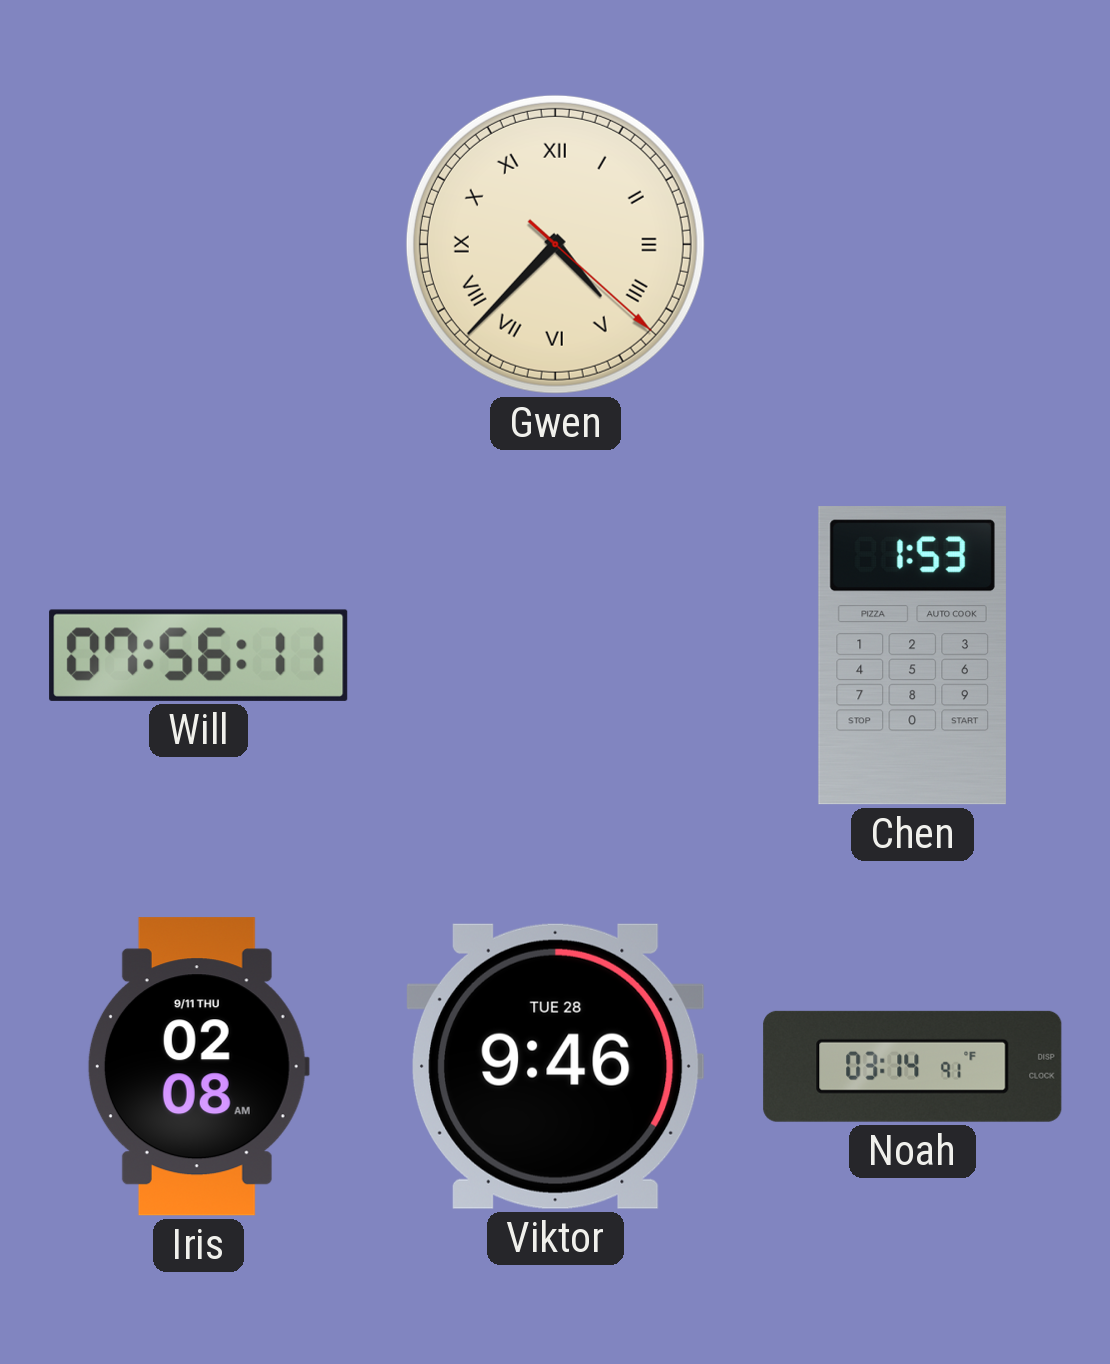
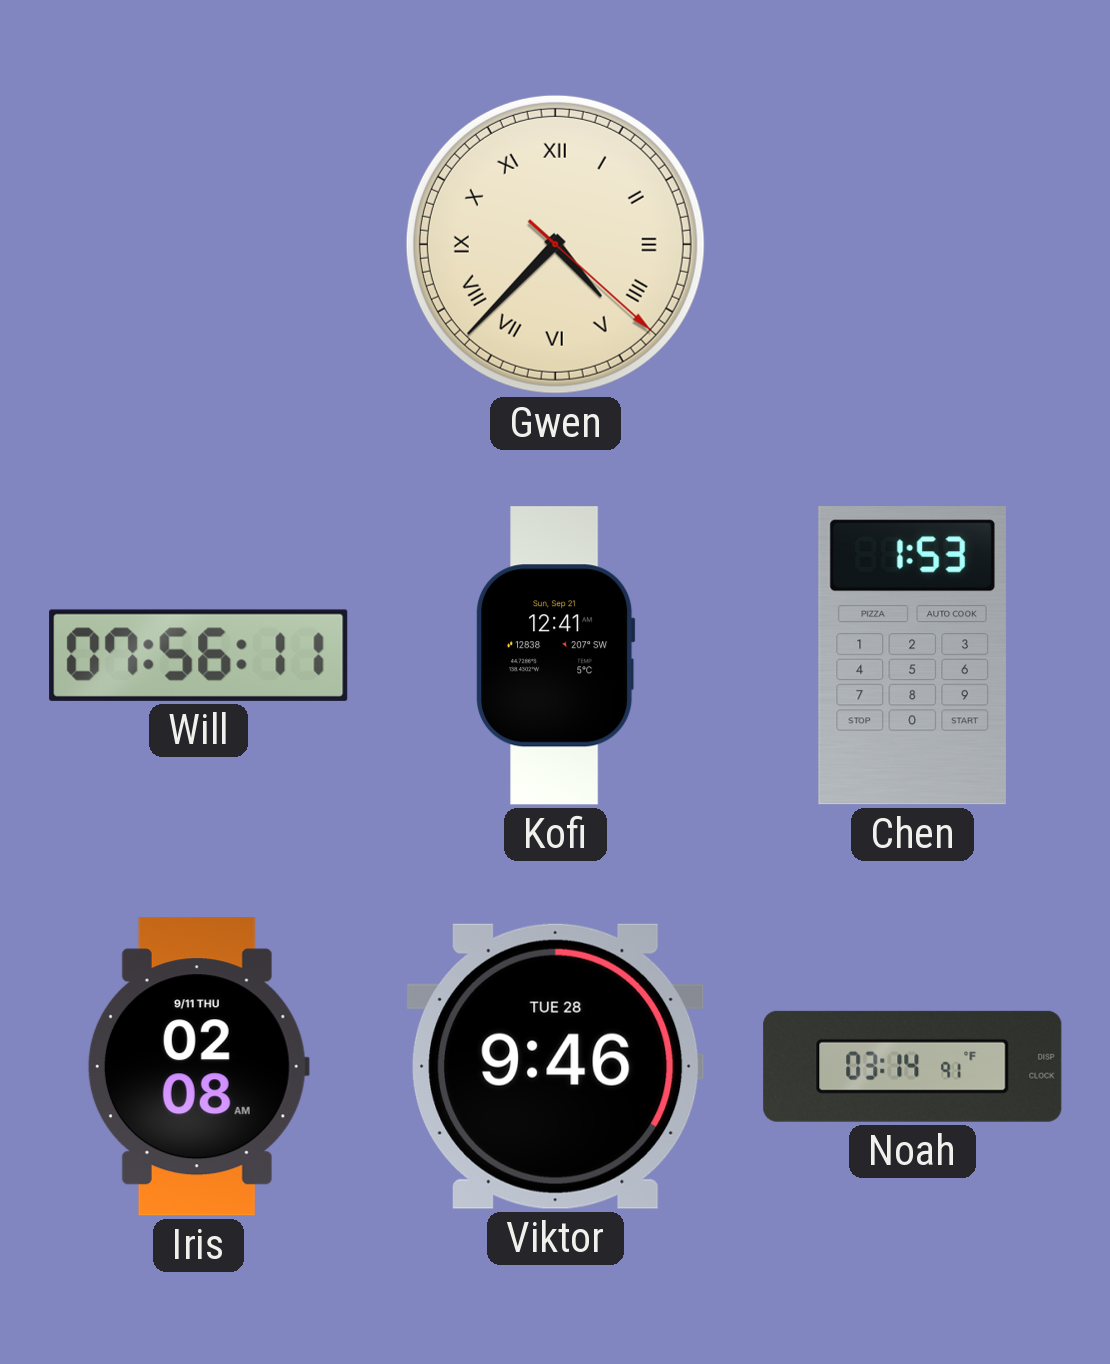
Kofi: none -> 12:41 (556, 656)
